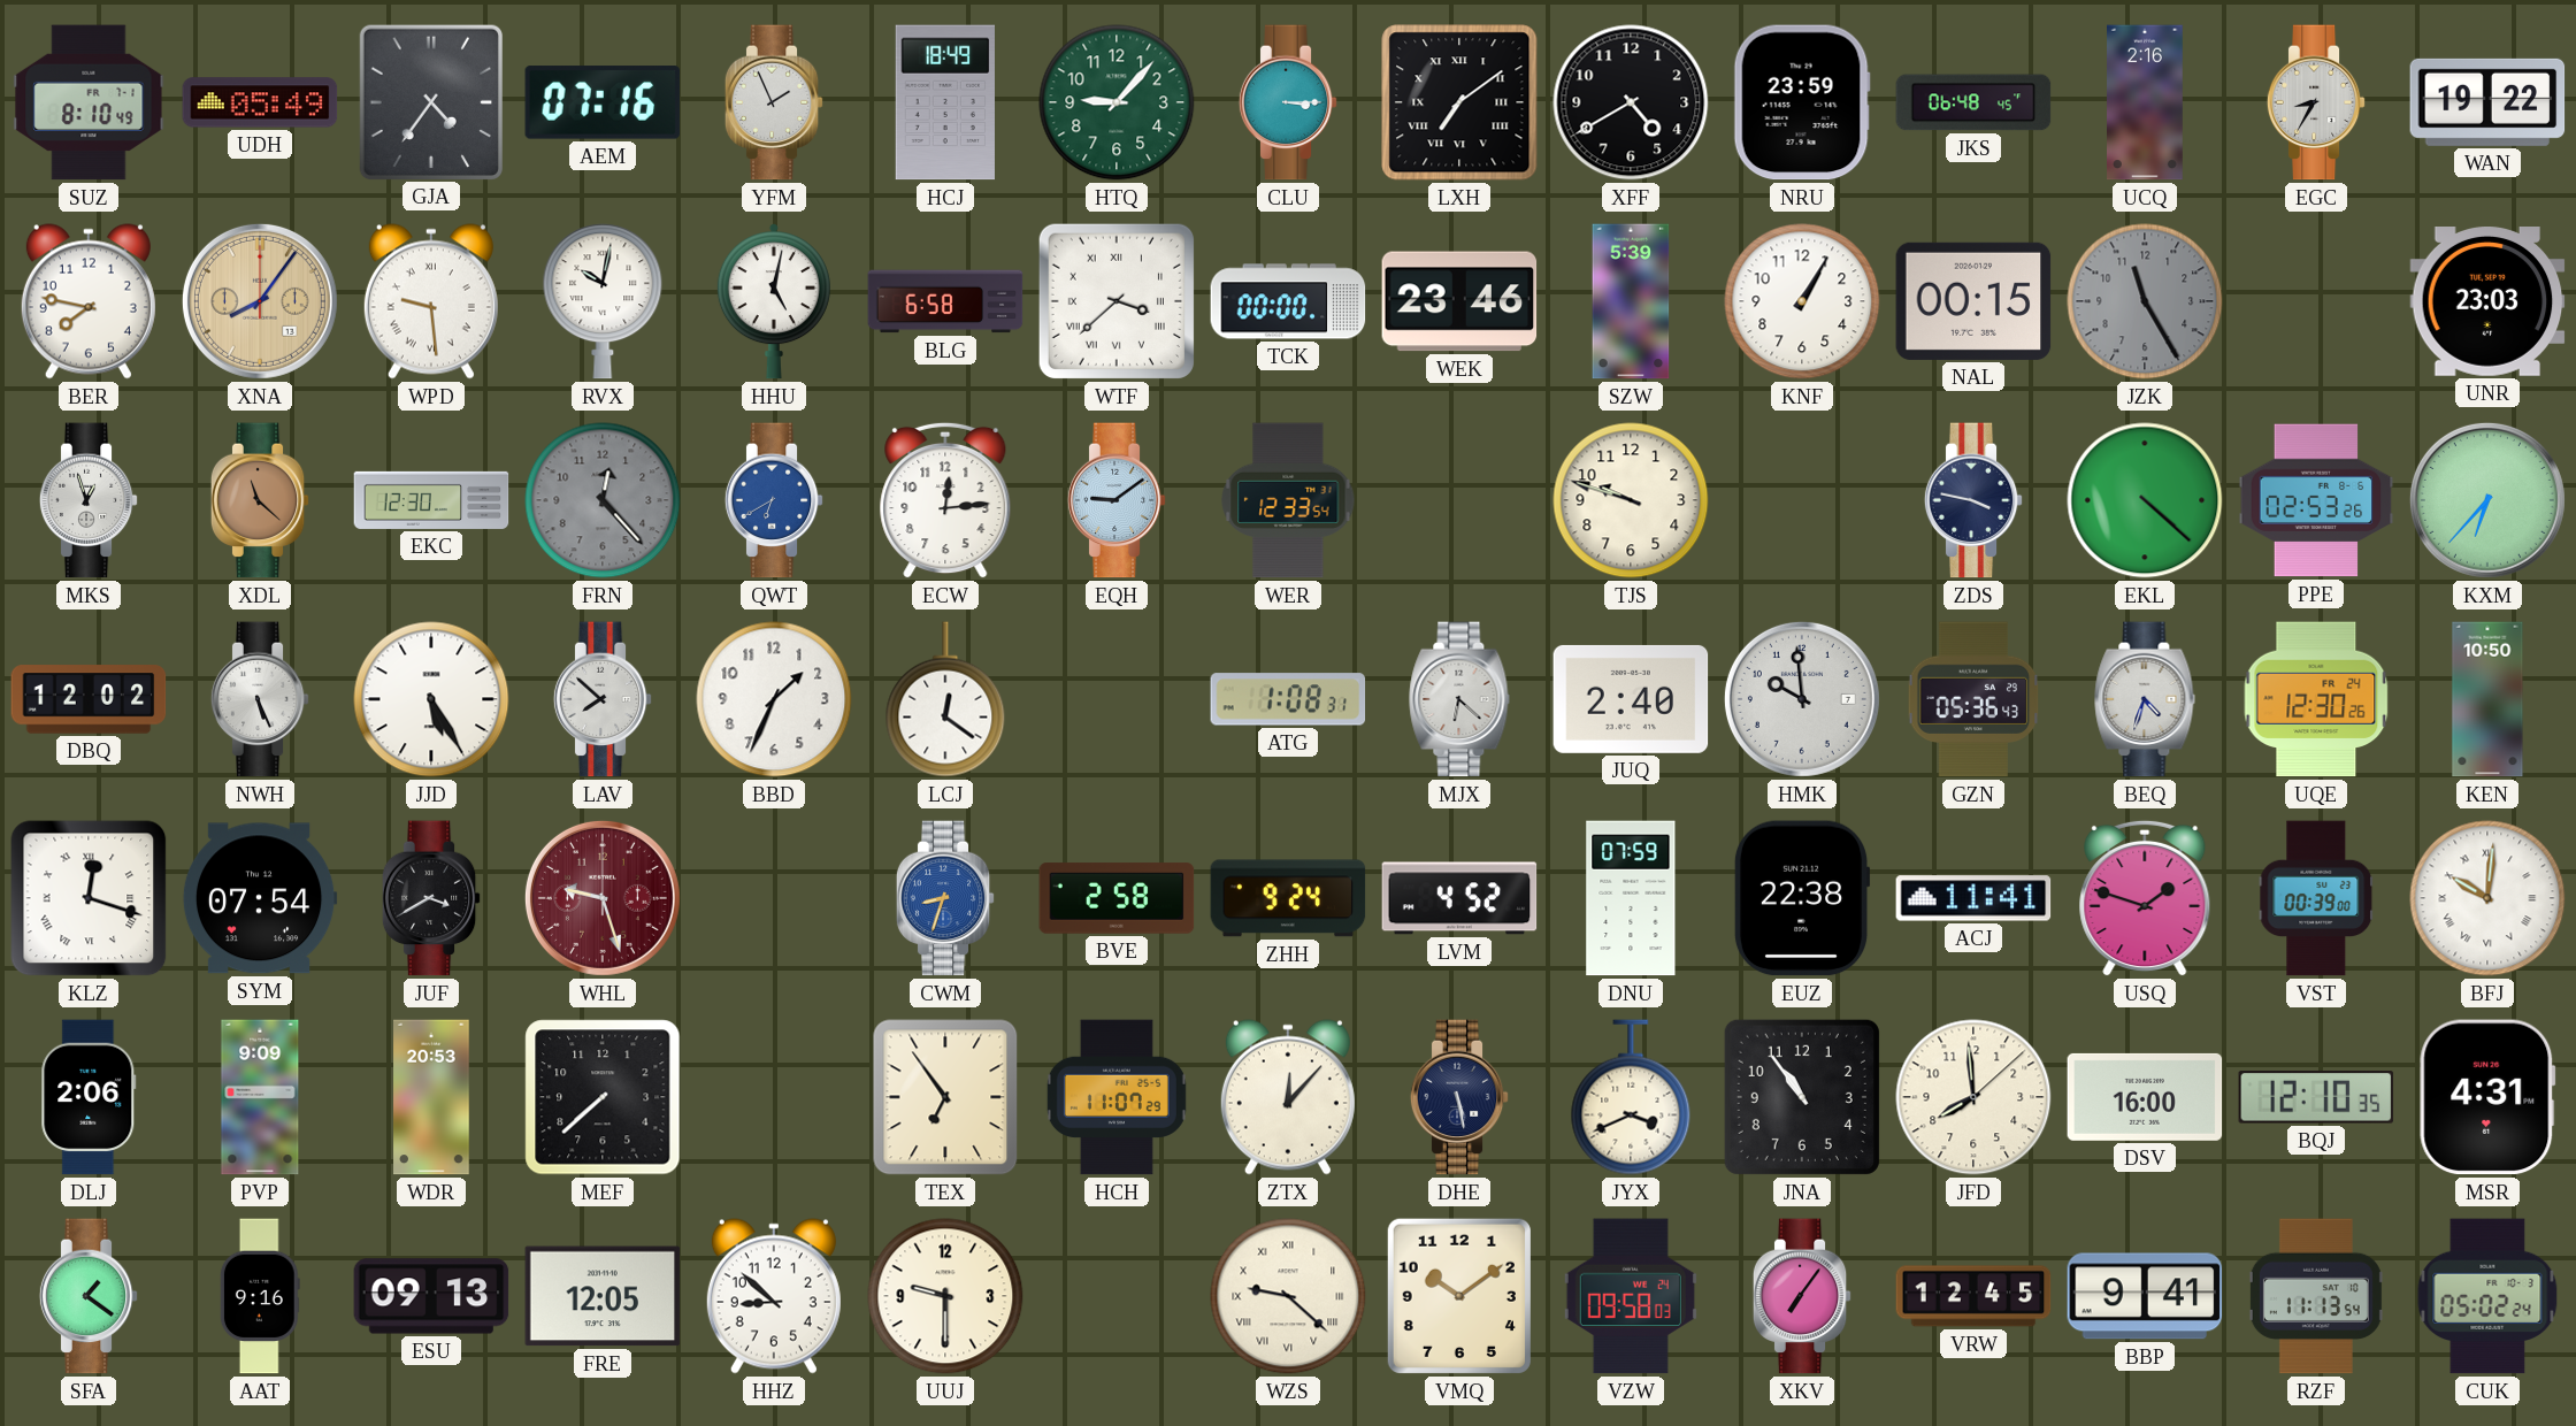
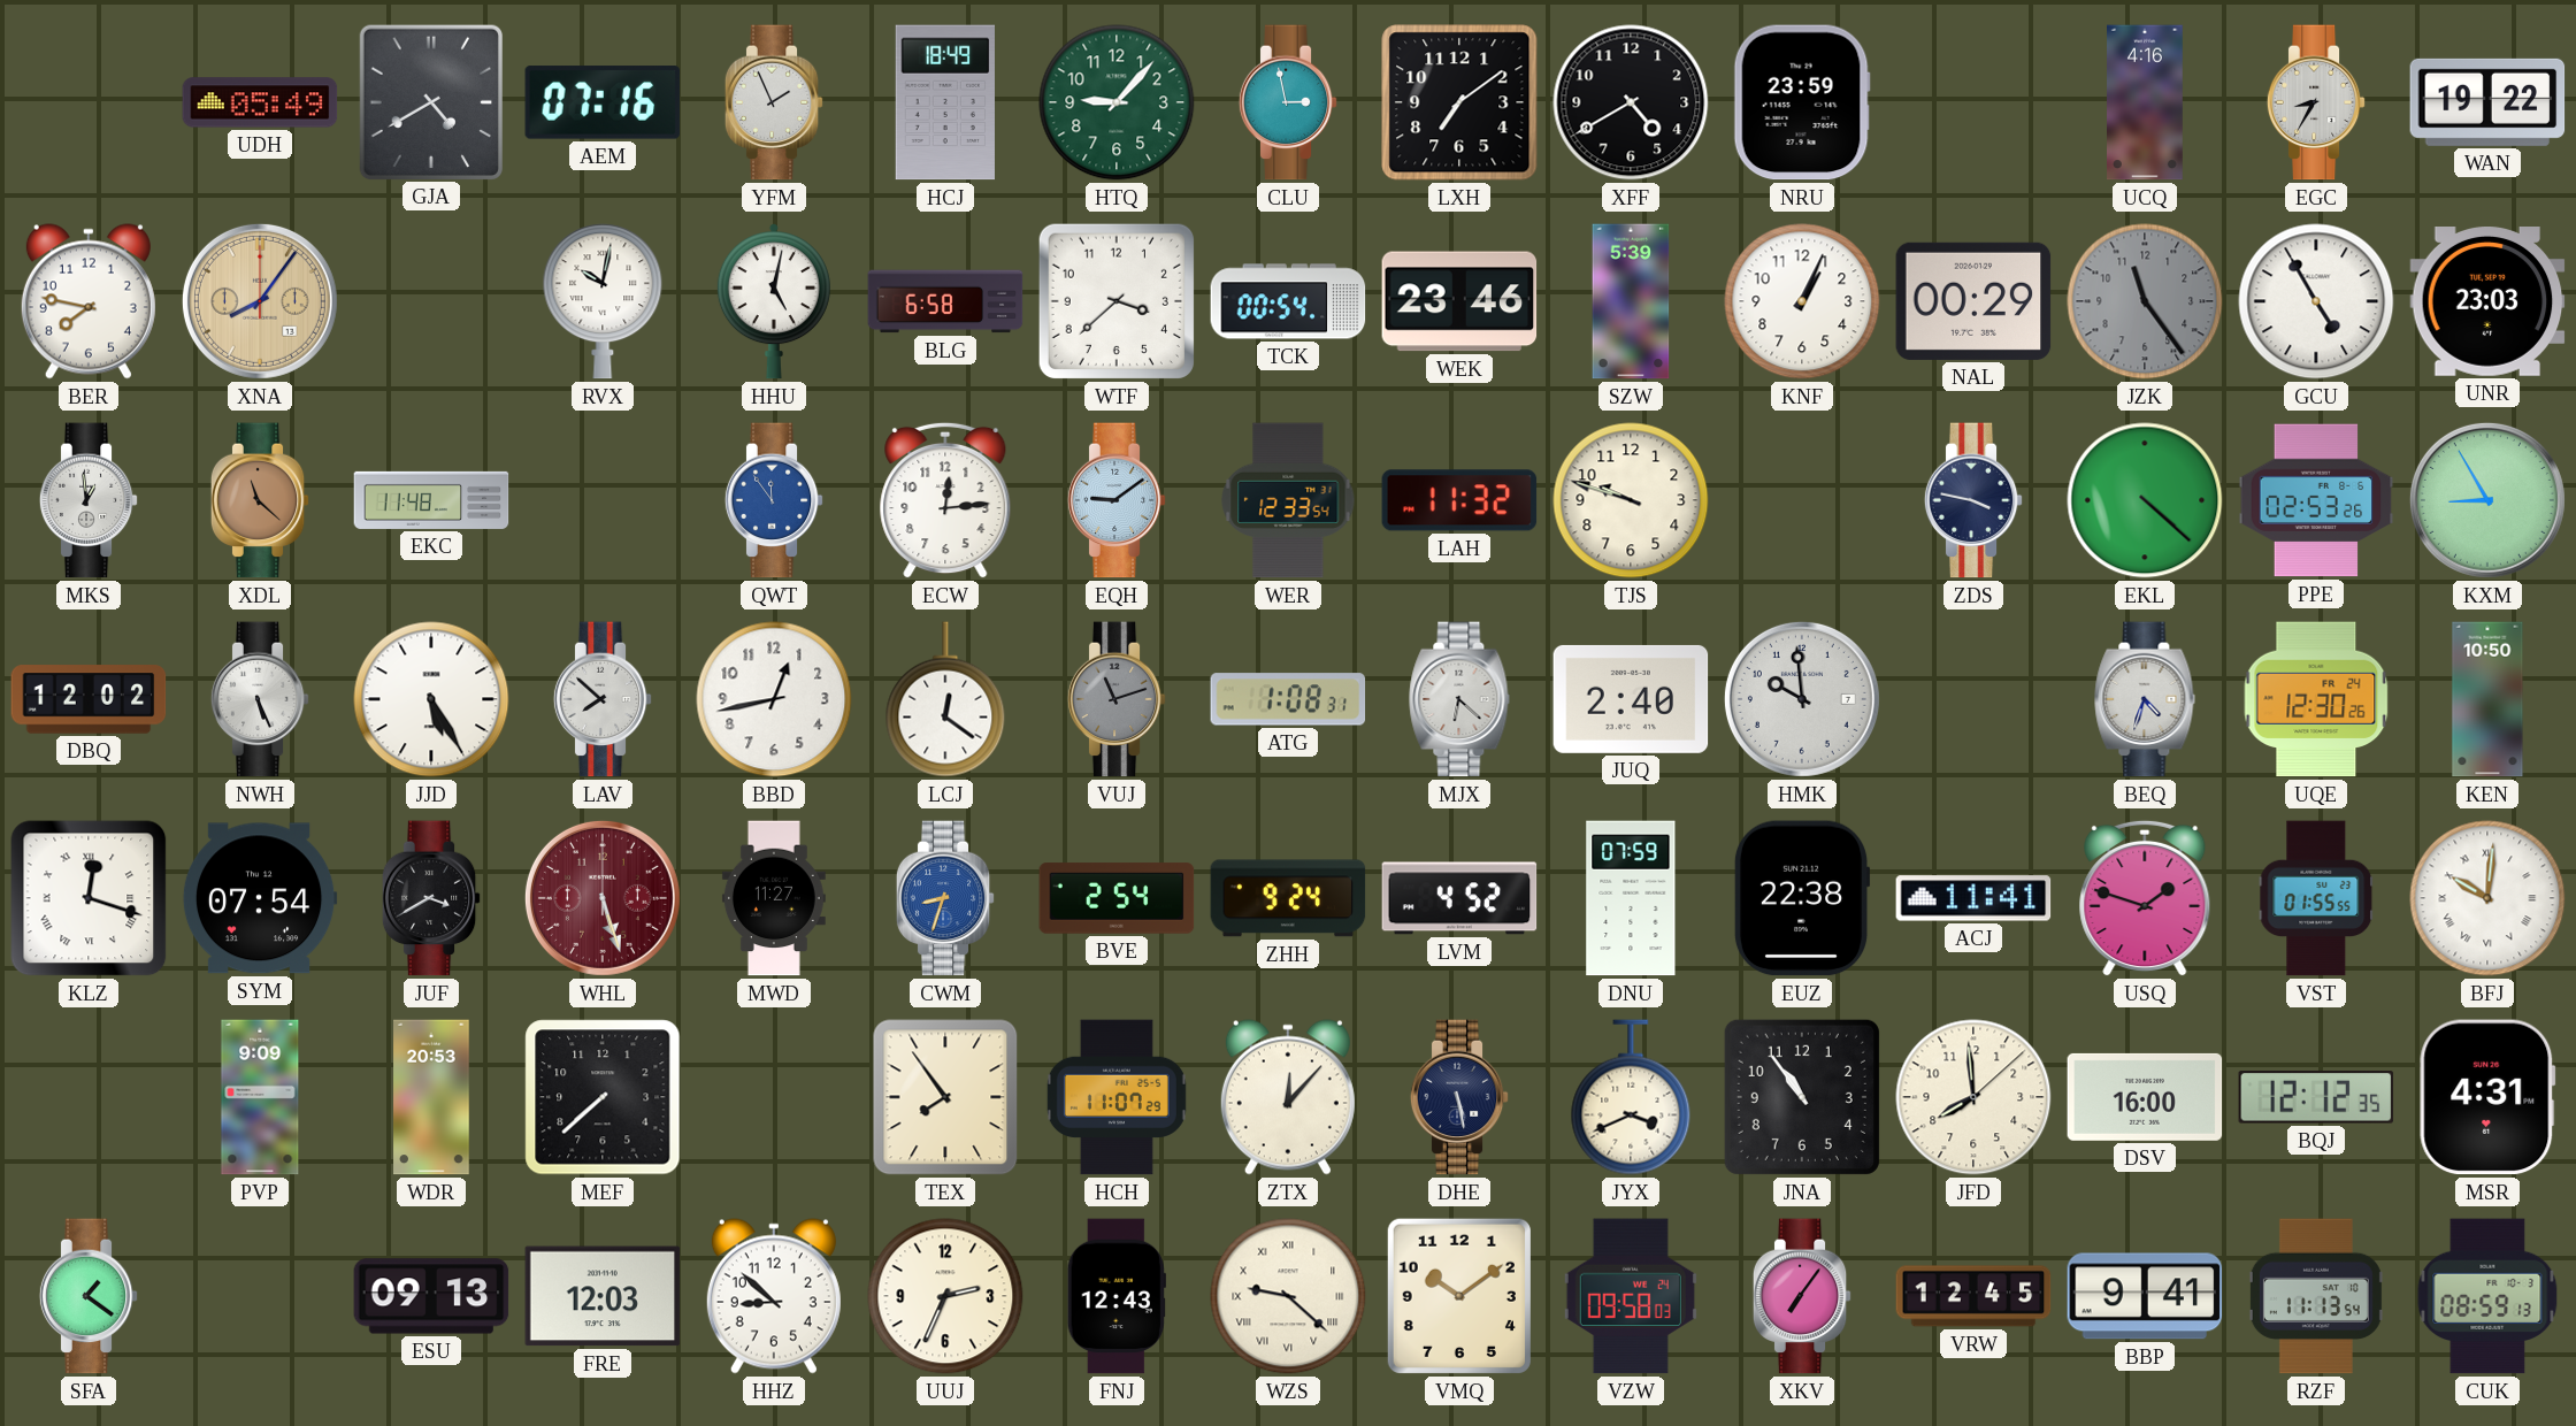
SUZ: 8:10 -> none (89, 102)
GJA: 4:36 -> 4:40 (430, 101)
CLU: 3:15 -> 2:58 (1288, 102)
LXH numerals: Roman -> Arabic (1459, 102)
JKS: 06:48 -> none (1973, 102)
UCQ: 2:16 -> 4:16 (2146, 102)
WPD: 9:29 -> none (431, 301)
WTF numerals: Roman -> Arabic (1117, 301)
TCK: 00:00 -> 00:54 (1288, 301)
KNF: 1:05 -> 1:04 (1802, 301)
NAL: 00:15 -> 00:29 (1973, 301)
JZK: 11:25 -> 11:24 (2145, 301)
GCU: none -> 4:55 (2316, 301)
MKS: 12:57 -> 12:59 (89, 500)
EKC: 12:30 -> 11:48 (431, 500)
FRN: 12:23 -> none (603, 500)
QWT: 6:40 -> 11:54 (774, 500)
LAH: none -> 11:32 (1459, 500)
KXM: 6:37 -> 8:55 (2487, 500)
BBD: 1:34 -> 12:43 (774, 699)
VUJ: none -> 11:12 (1117, 699)
GZN: 05:36 -> none (1973, 699)
WHL: 9:27 -> 5:27 (603, 898)
MWD: none -> 11:27 (774, 898)
BVE: 2:58 -> 2:54 (1117, 898)
VST: 00:39 -> 01:55 (2316, 898)
DLJ: 2:06 -> none (89, 1097)
TEX: 6:54 -> 7:54 (945, 1097)
BQJ: 12:10 -> 12:12 (2316, 1098)
AAT: 9:16 -> none (260, 1296)
FRE: 12:05 -> 12:03 (603, 1296)
UUJ: 9:30 -> 2:34 (945, 1296)
FNJ: none -> 12:43 (1117, 1296)
CUK: 05:02 -> 08:59 (2487, 1296)
